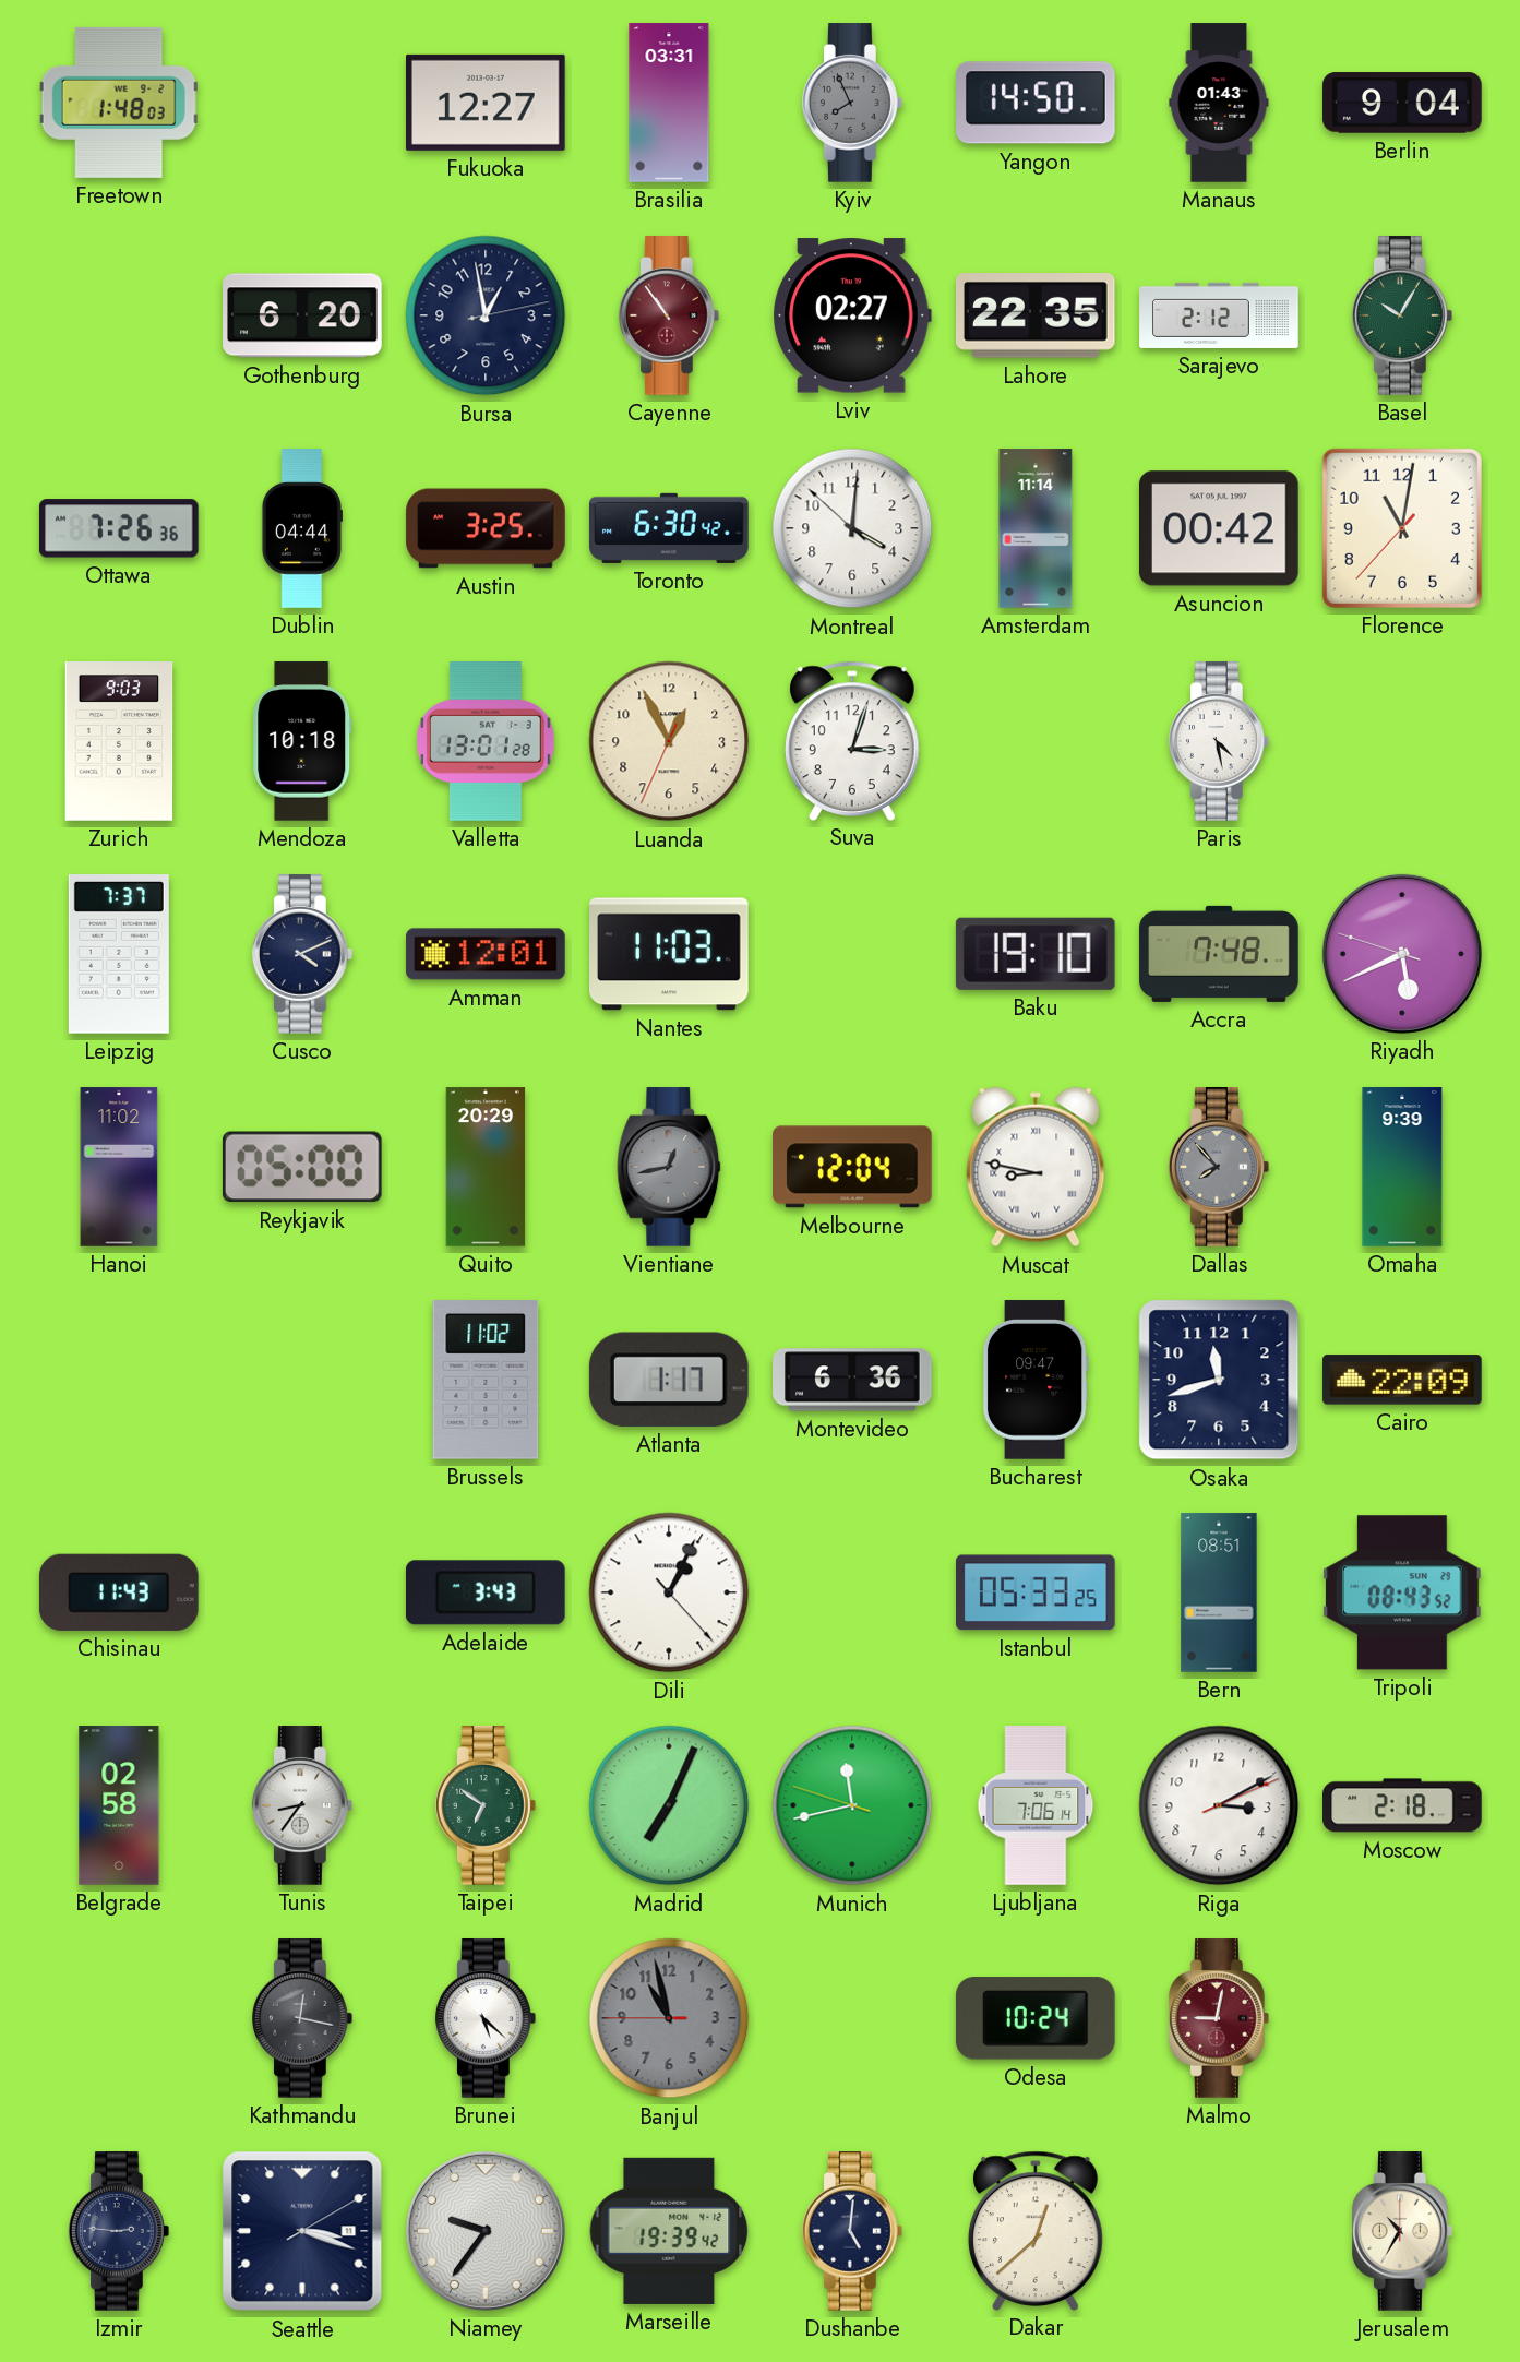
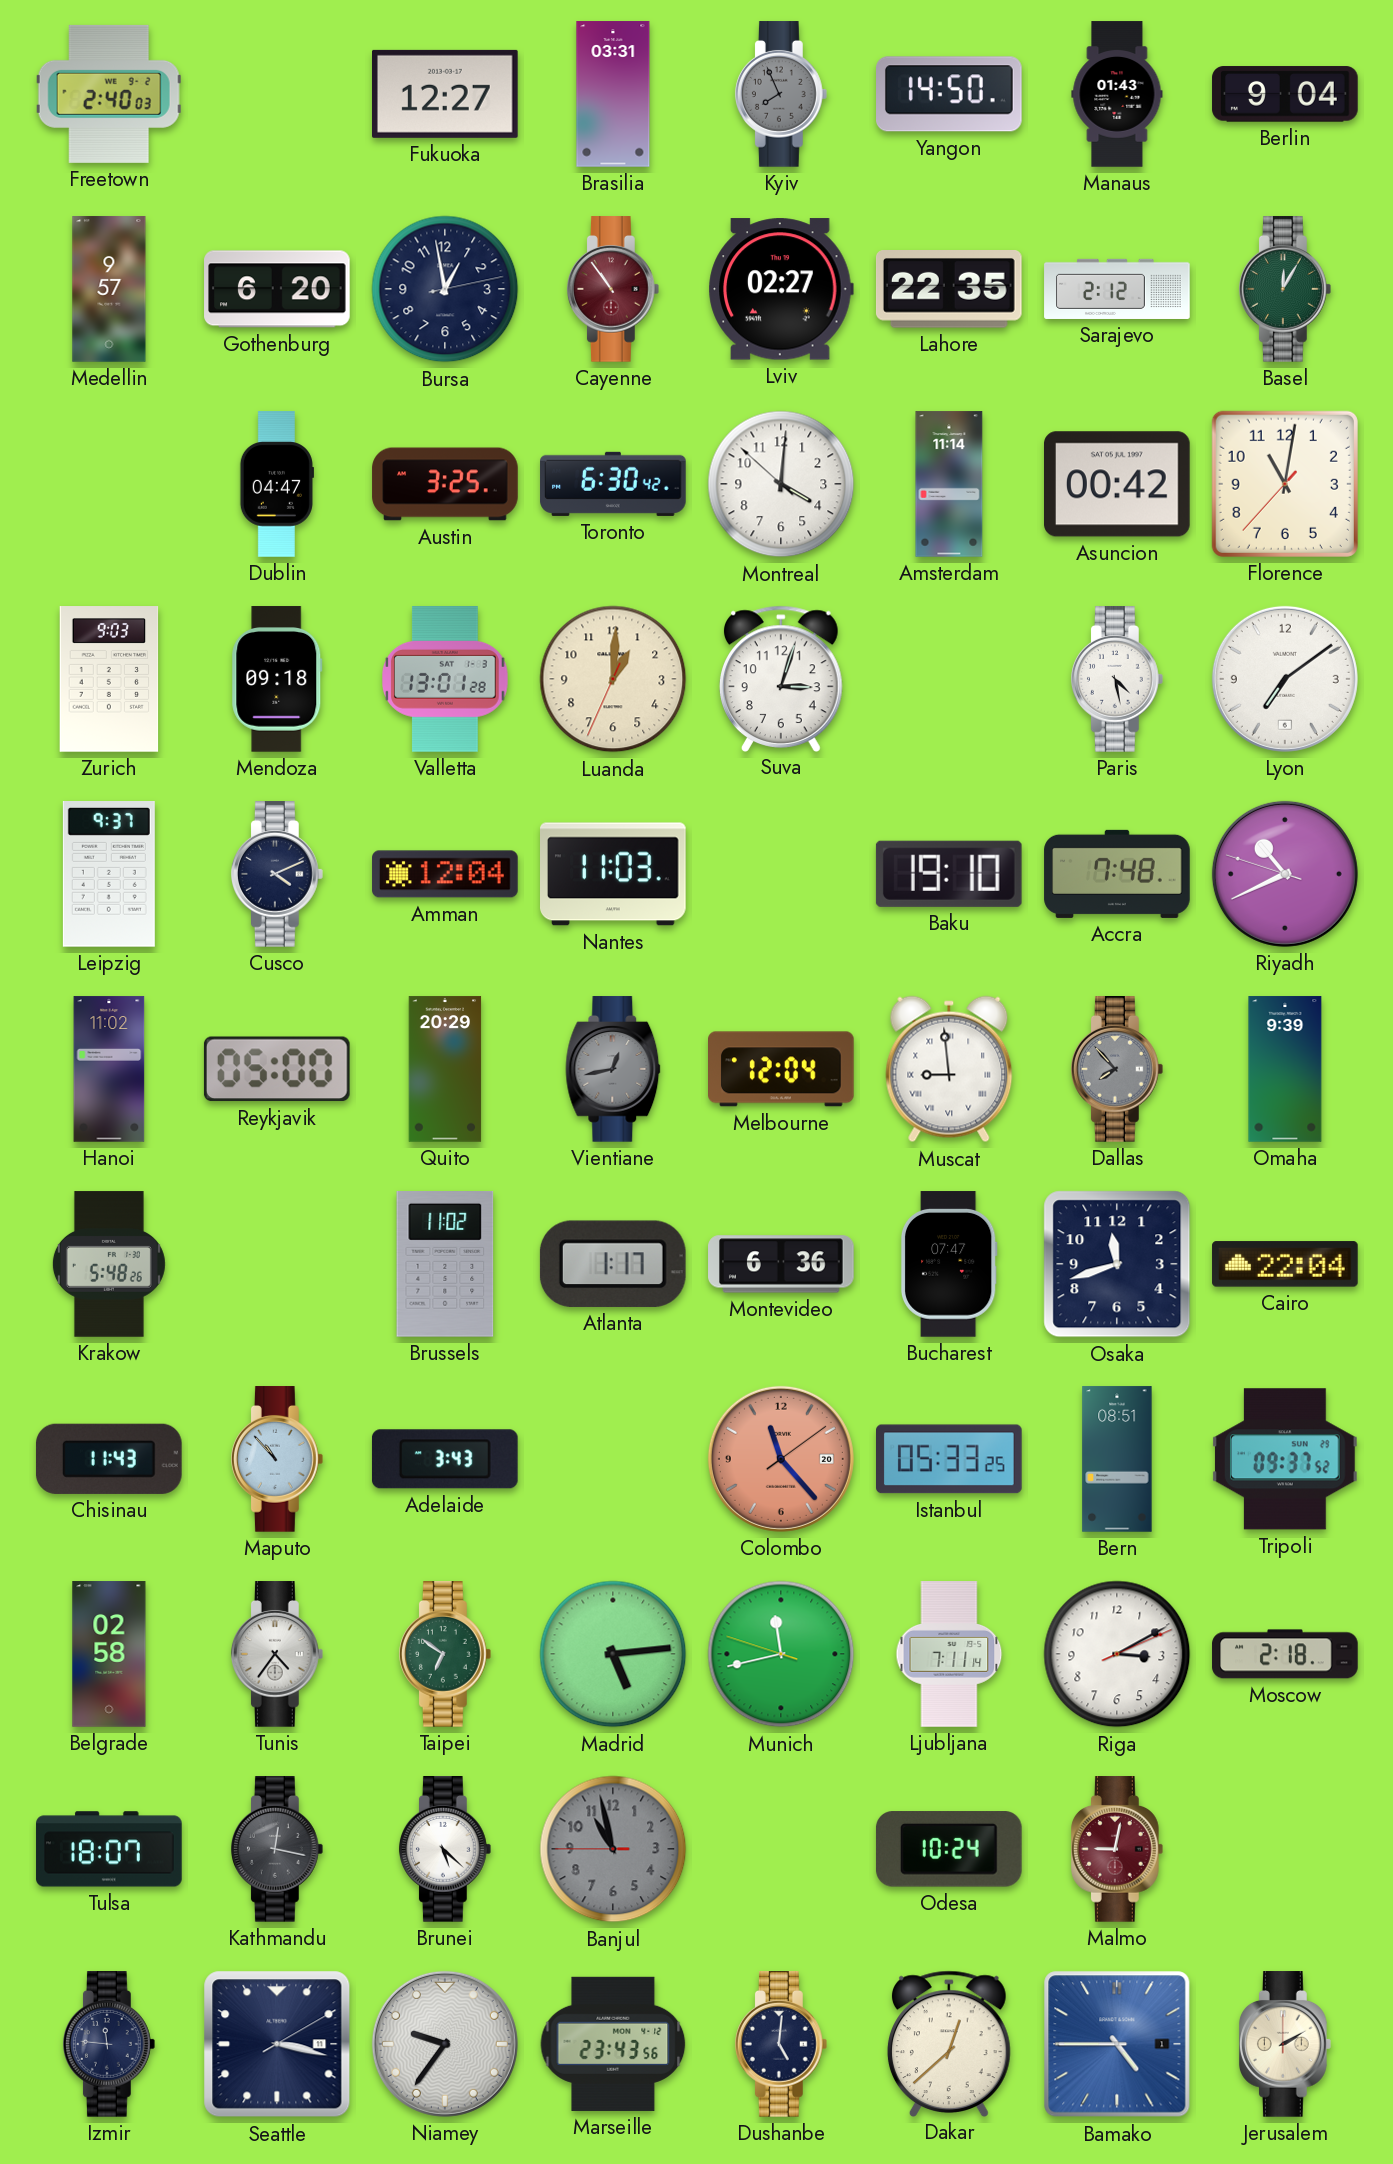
Freetown: 1:48 -> 2:40 (109, 94)
Medellin: none -> 9:57 (109, 289)
Basel: 10:05 -> 12:05 (1285, 289)
Ottawa: 7:26 -> none (119, 528)
Dublin: 04:44 -> 04:47 (277, 484)
Mendoza: 10:18 -> 09:18 (277, 679)
Luanda: 12:55 -> 1:00 (613, 679)
Lyon: none -> 7:09 (1285, 679)
Leipzig: 7:37 -> 9:37 (109, 875)
Amman: 12:01 -> 12:04 (445, 874)
Riyadh: 5:40 -> 10:40 (1285, 874)
Muscat: 8:47 -> 8:59 (949, 1069)
Krakow: none -> 5:48 (109, 1264)
Bucharest: 09:47 -> 07:47 (949, 1264)
Cairo: 22:09 -> 22:04 (1285, 1264)
Maputo: none -> 10:53 (277, 1459)
Dili: 1:04 -> none (669, 1592)
Colombo: none -> 11:23 (781, 1459)
Tripoli: 08:43 -> 09:37 (1285, 1459)
Tunis: 8:36 -> 4:36 (277, 1654)
Madrid: 7:04 -> 5:14 (613, 1654)
Ljubljana: 7:06 -> 7:11 (949, 1654)
Tulsa: none -> 18:07 (109, 1849)
Izmir: 2:46 -> 11:46 (109, 2044)
Seattle: 3:18 -> 3:17 (277, 2044)
Marseille: 19:39 -> 23:43 (613, 2044)
Bamako: none -> 4:45 (1117, 2044)
Jerusalem: 10:35 -> 2:10 (1285, 2044)
